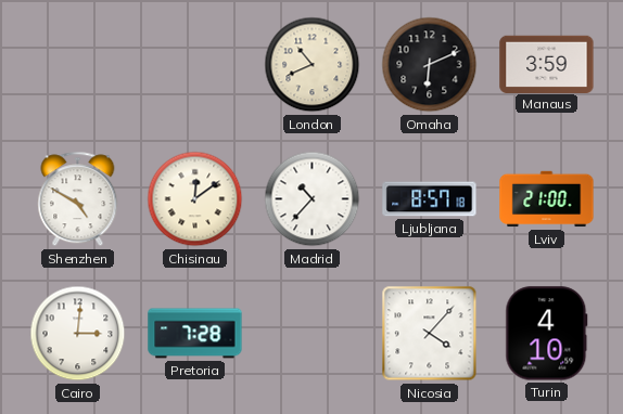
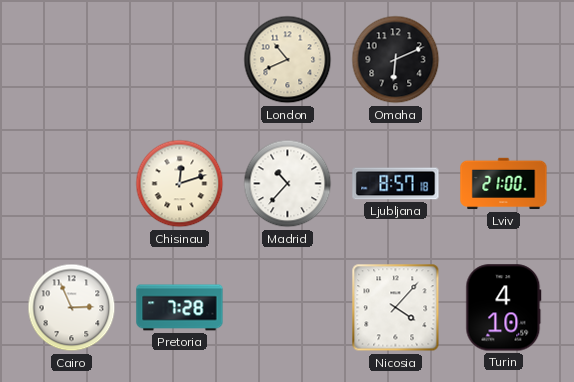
Manaus: 3:59 -> none (547, 64)
Shenzhen: 4:50 -> none (78, 199)
Chisinau: 12:09 -> 12:12 (180, 184)
Cairo: 3:01 -> 2:56 (72, 308)
